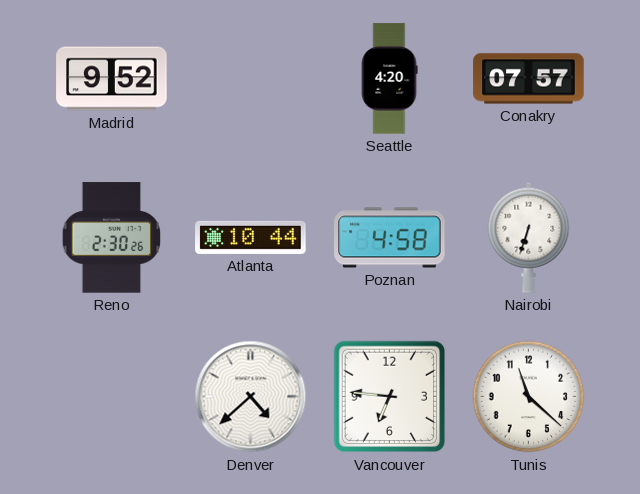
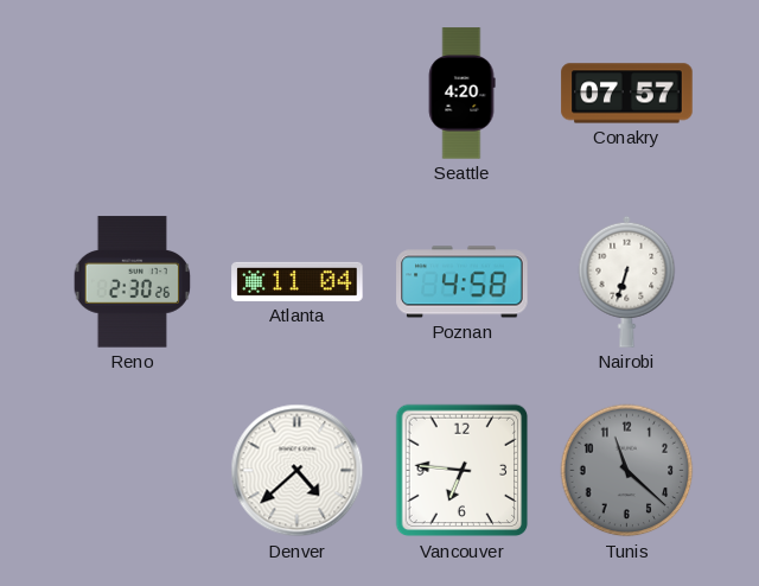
Madrid: 9:52 -> none (112, 79)
Atlanta: 10:44 -> 11:04 (298, 281)
Tunis dial: white -> grey (627, 471)
